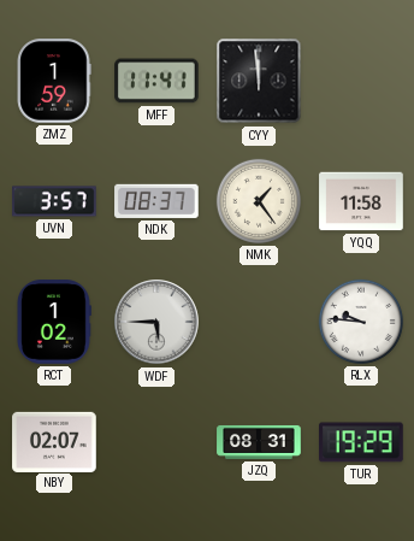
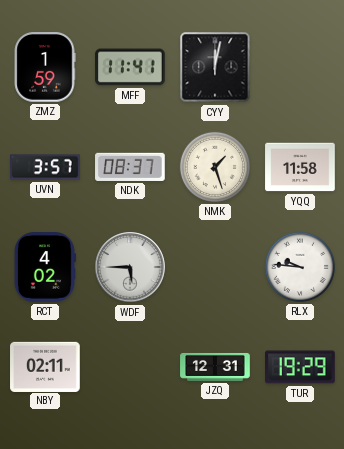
CYY: 11:59 -> 12:02 (215, 67)
NMK: 1:24 -> 1:27 (215, 167)
RCT: 1:02 -> 4:02 (45, 267)
NBY: 02:07 -> 02:11 (45, 366)
JZQ: 08:31 -> 12:31 (215, 367)
